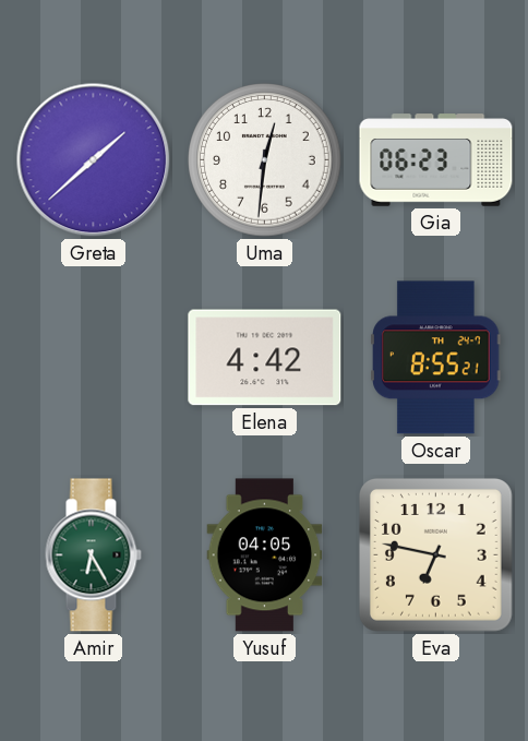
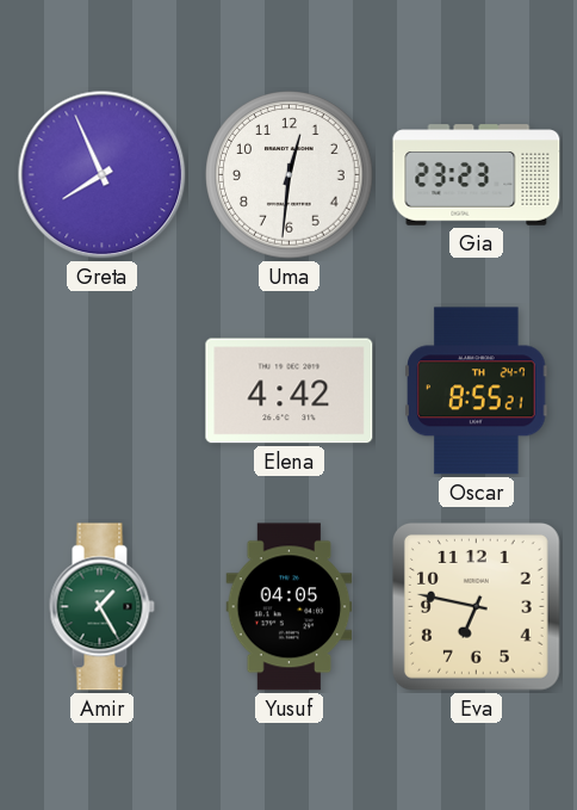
Greta: 1:38 -> 7:56 (103, 175)
Gia: 06:23 -> 23:23 (477, 175)
Amir: 6:25 -> 1:25 (101, 607)
